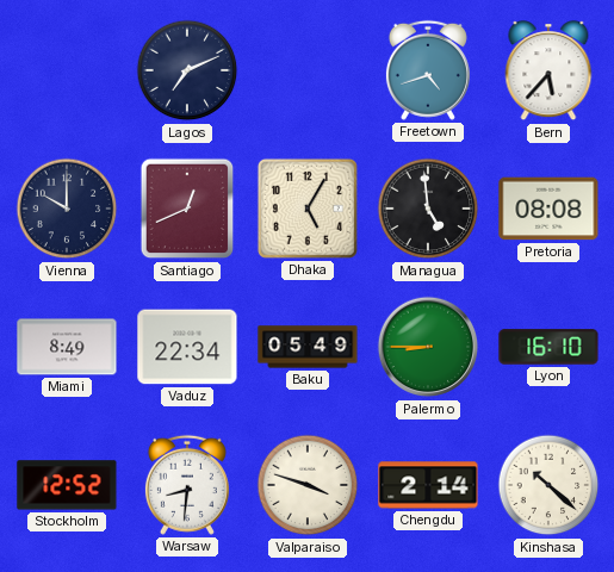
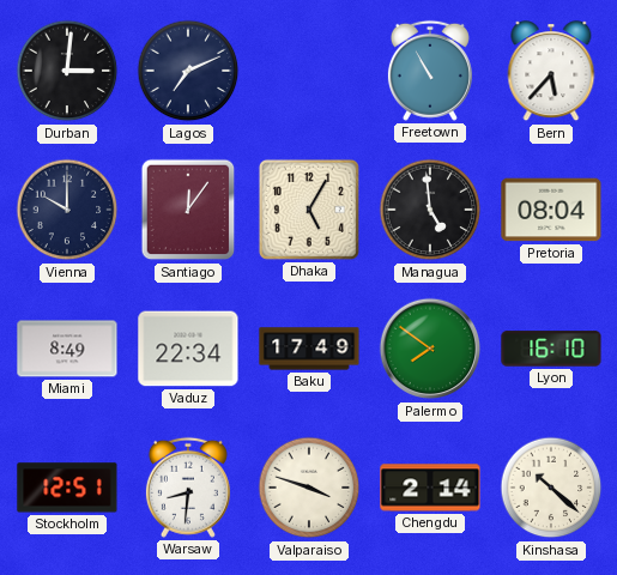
Durban: none -> 3:01 (67, 71)
Freetown: 4:42 -> 10:55 (430, 71)
Santiago: 12:41 -> 12:06 (188, 210)
Pretoria: 08:08 -> 08:04 (551, 210)
Baku: 05:49 -> 17:49 (309, 349)
Palermo: 8:45 -> 7:51 (430, 349)
Stockholm: 12:52 -> 12:51 (67, 488)
